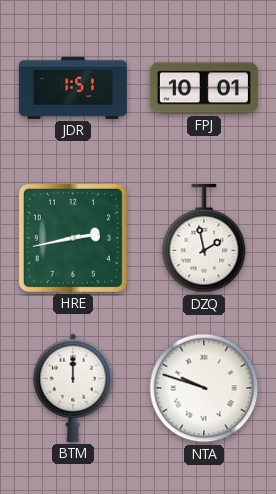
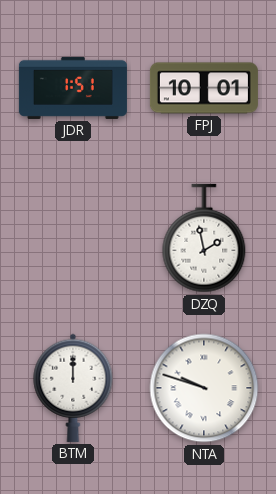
HRE: 2:43 -> none (73, 238)
